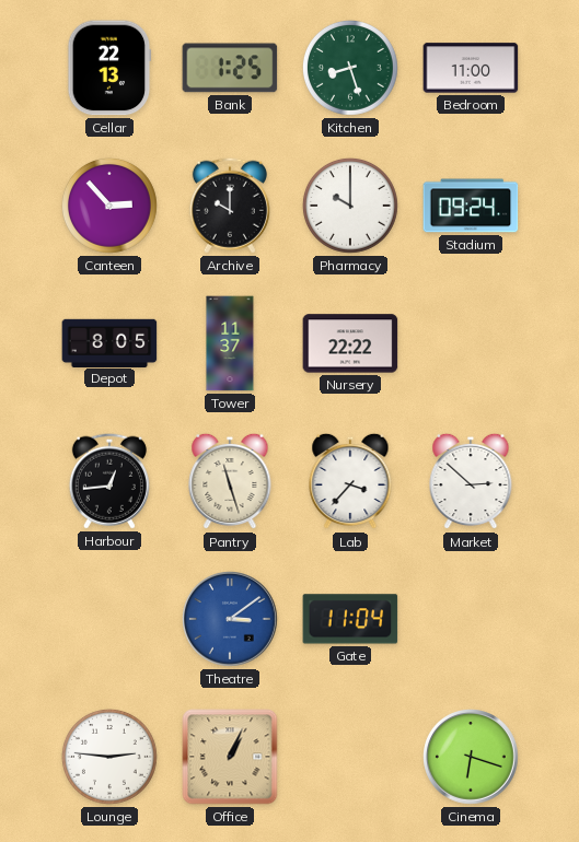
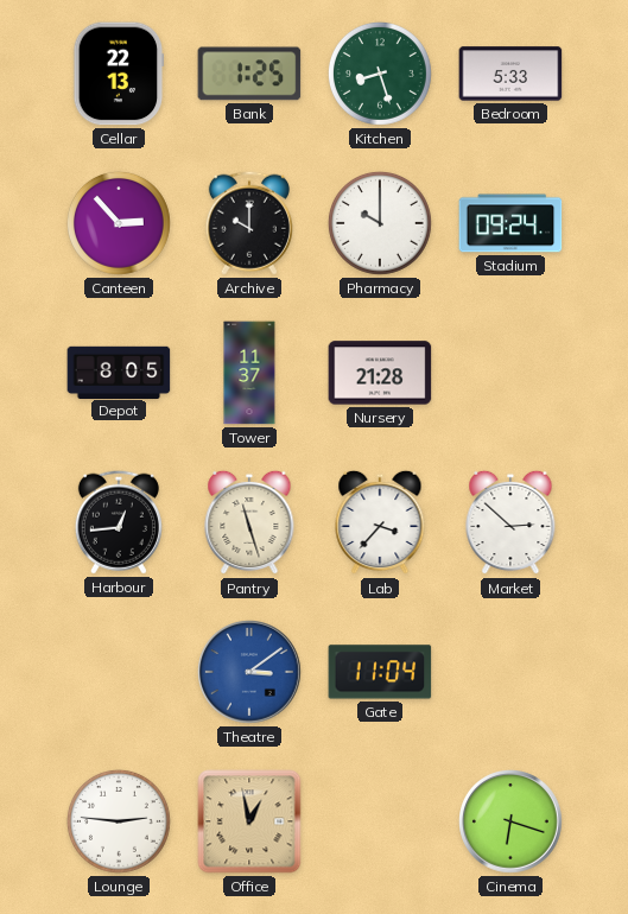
Bedroom: 11:00 -> 5:33 (510, 74)
Nursery: 22:22 -> 21:28 (380, 373)
Office: 1:04 -> 12:58 (249, 821)
